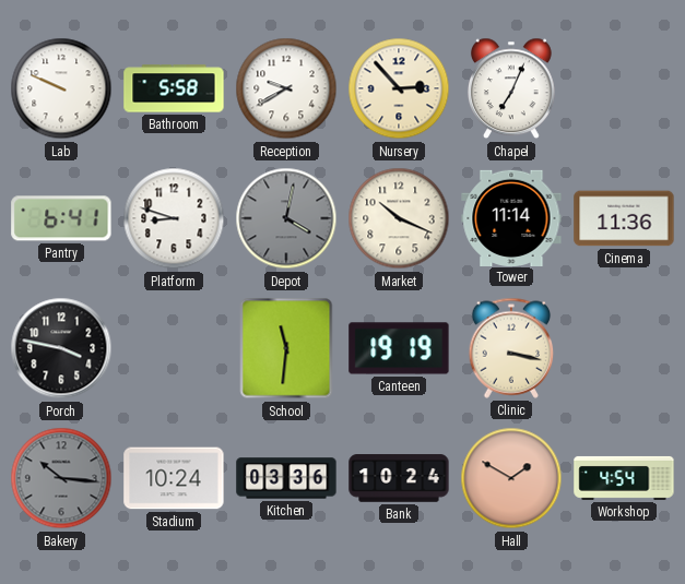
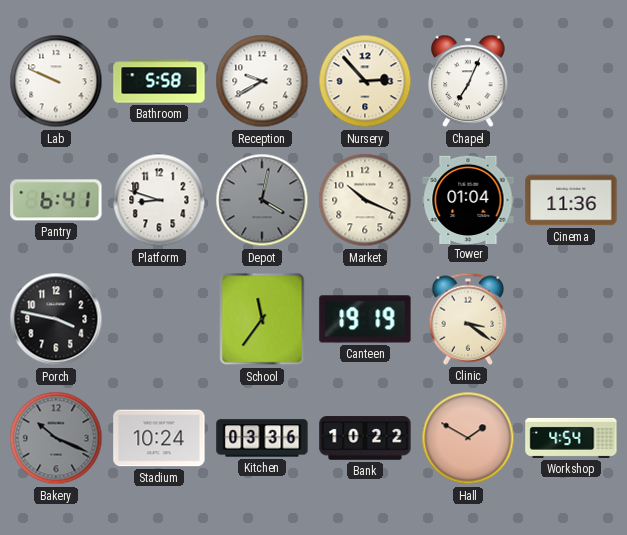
Tower: 11:14 -> 01:04 (468, 199)
School: 11:31 -> 11:36 (262, 319)
Clinic: 3:17 -> 3:21 (468, 319)
Bakery: 10:16 -> 10:19 (56, 438)
Bank: 10:24 -> 10:22 (365, 438)
